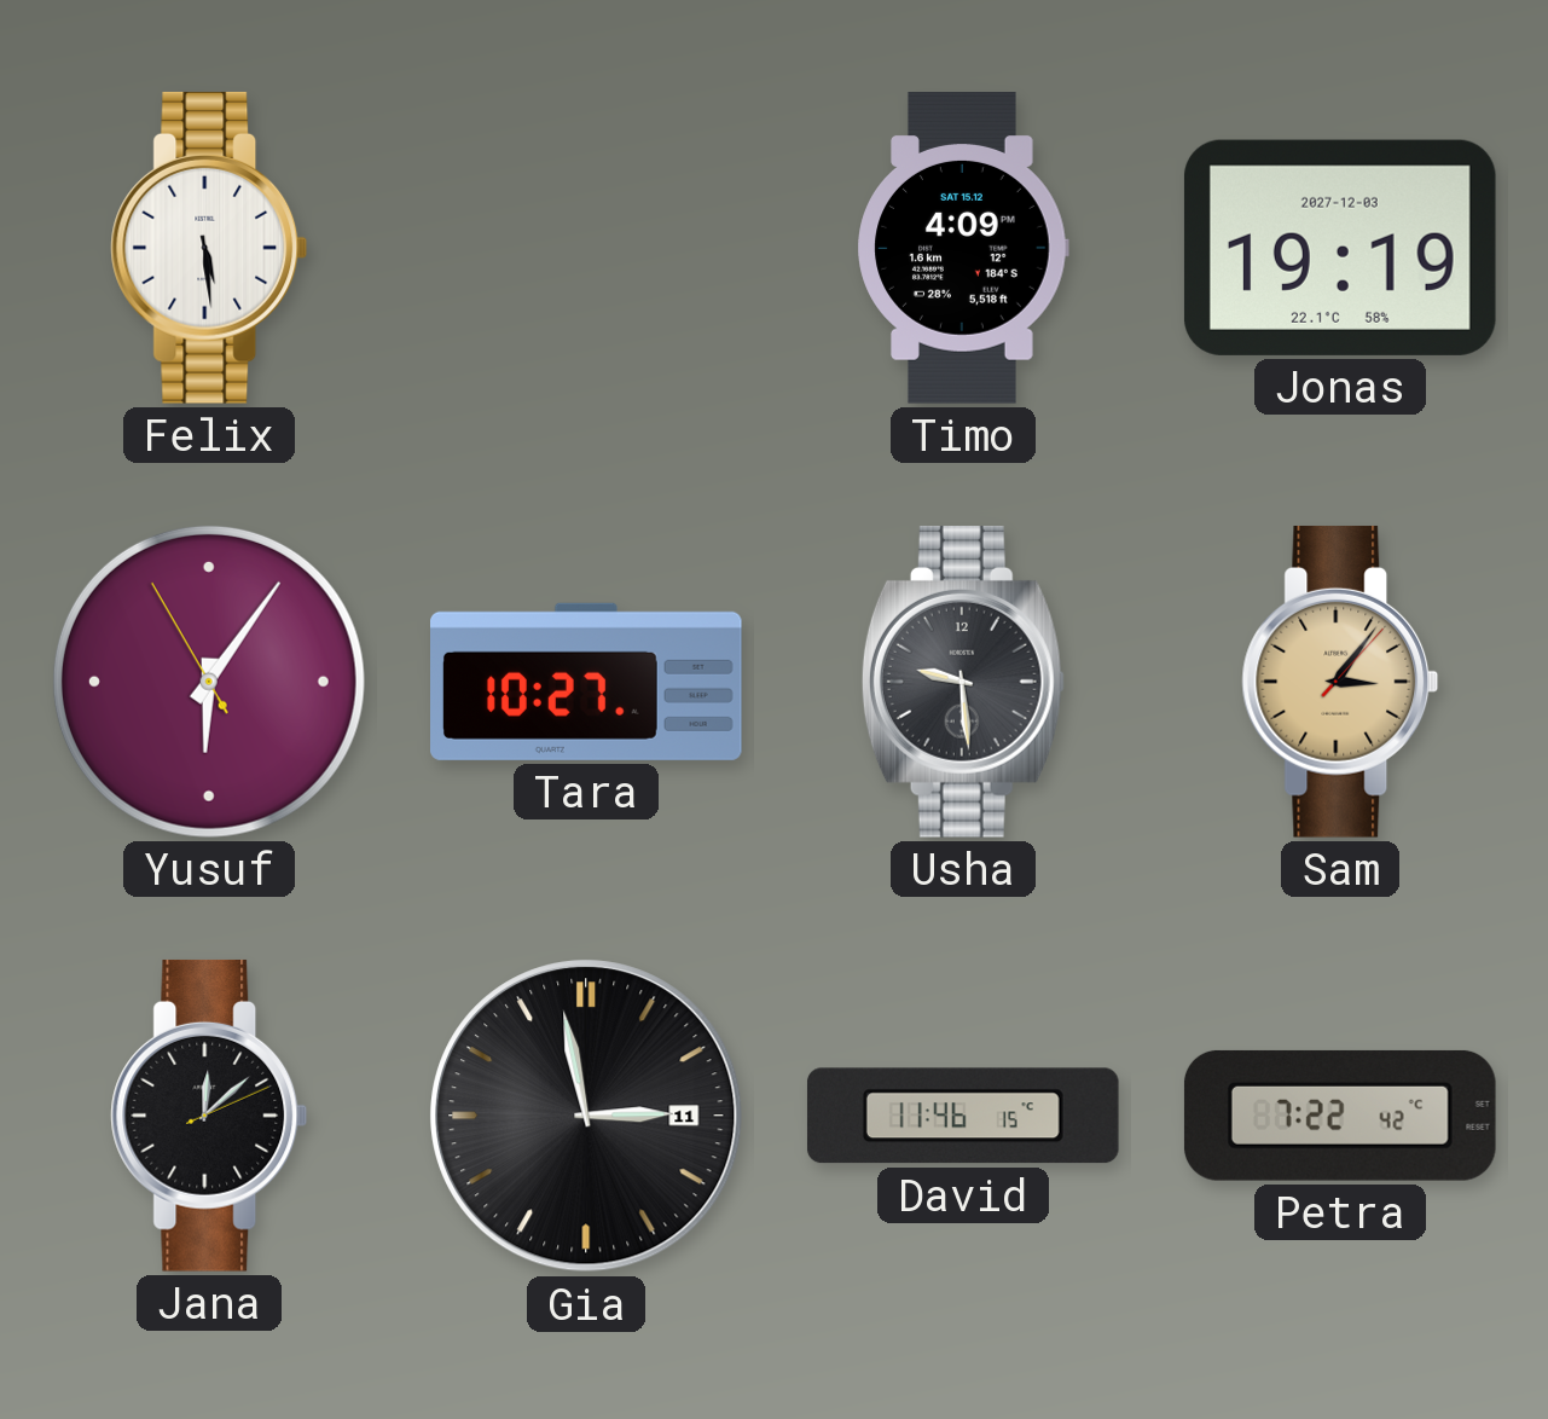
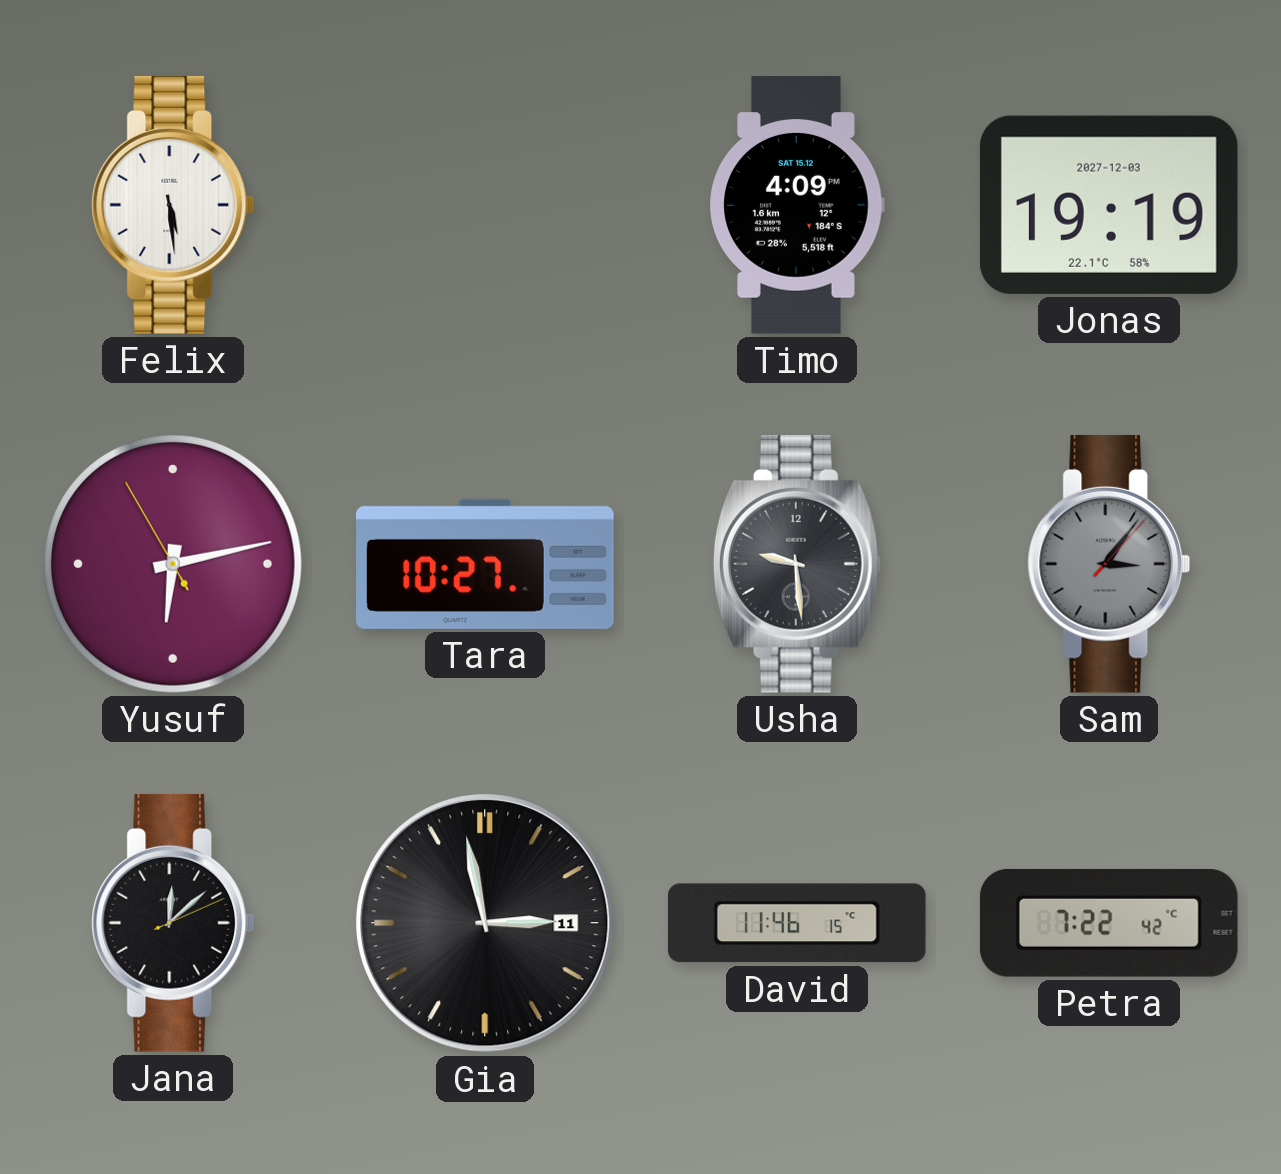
Yusuf: 6:05 -> 6:12 (173, 564)
Sam dial: champagne -> grey (1109, 564)
